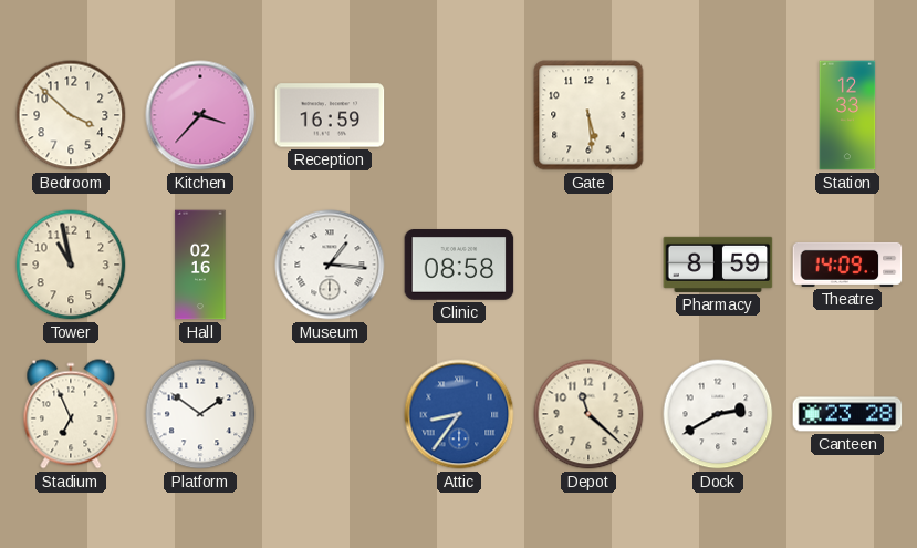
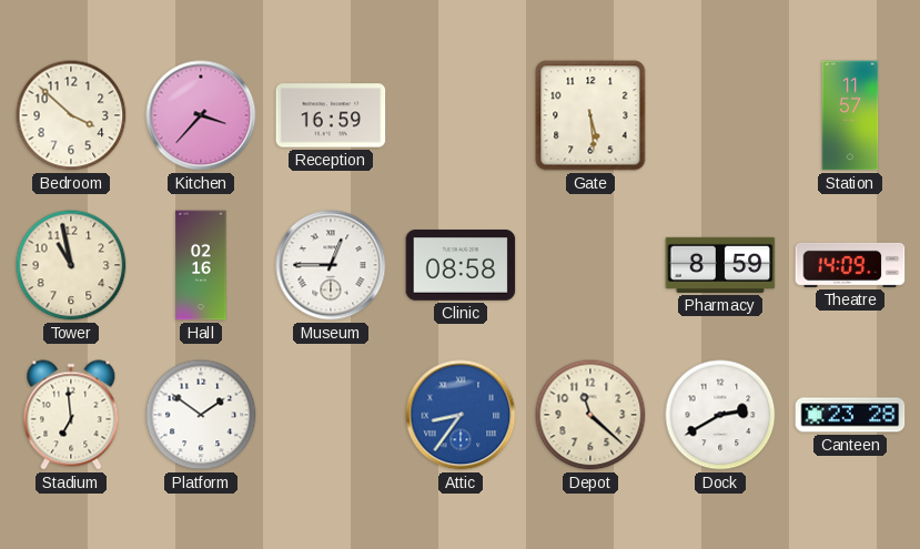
Station: 12:33 -> 11:57 (850, 115)
Museum: 1:16 -> 12:45 (331, 265)
Stadium: 6:56 -> 6:59 (71, 415)
